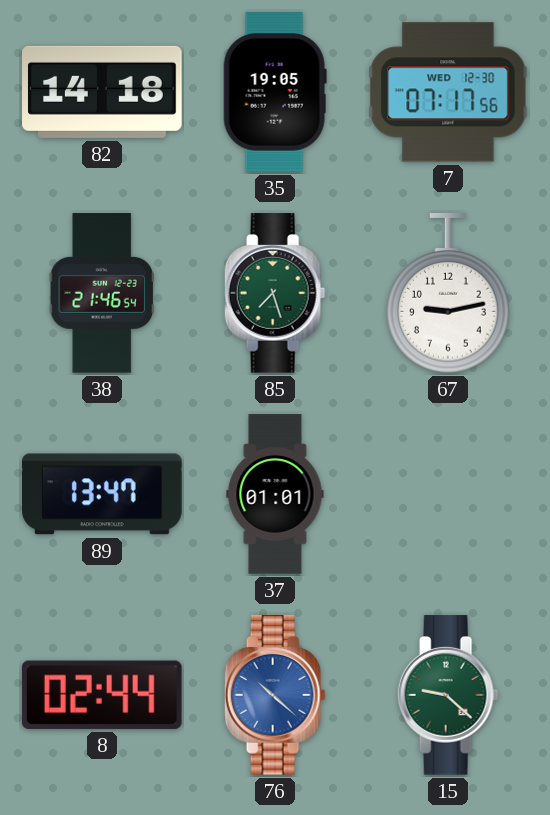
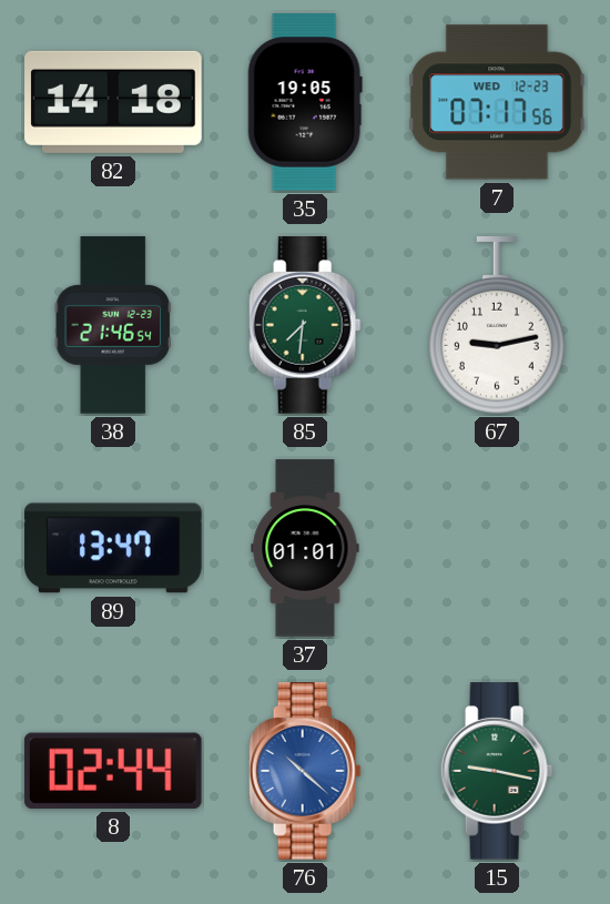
7 date: WED 12-30 -> WED 12-23 (497, 102)
85: 7:27 -> 7:31 (305, 325)
15: 9:22 -> 9:17 (497, 771)
